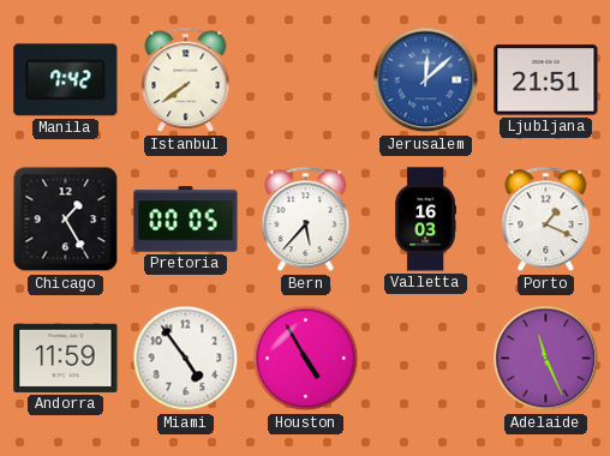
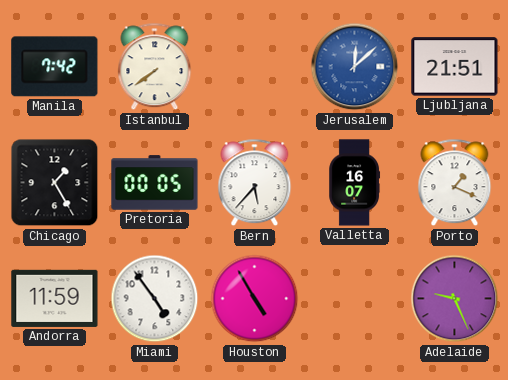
Valletta: 16:03 -> 16:07 (355, 183)
Adelaide: 11:26 -> 9:26 (455, 299)
